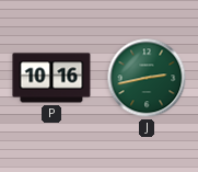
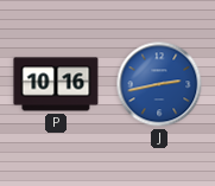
J dial: green -> blue (159, 84)
